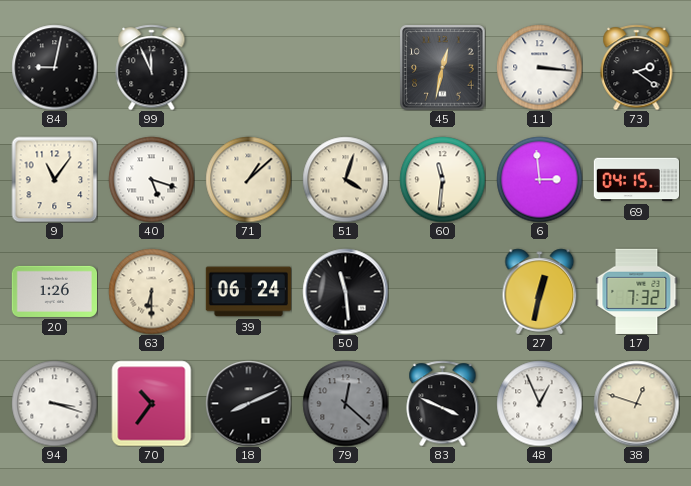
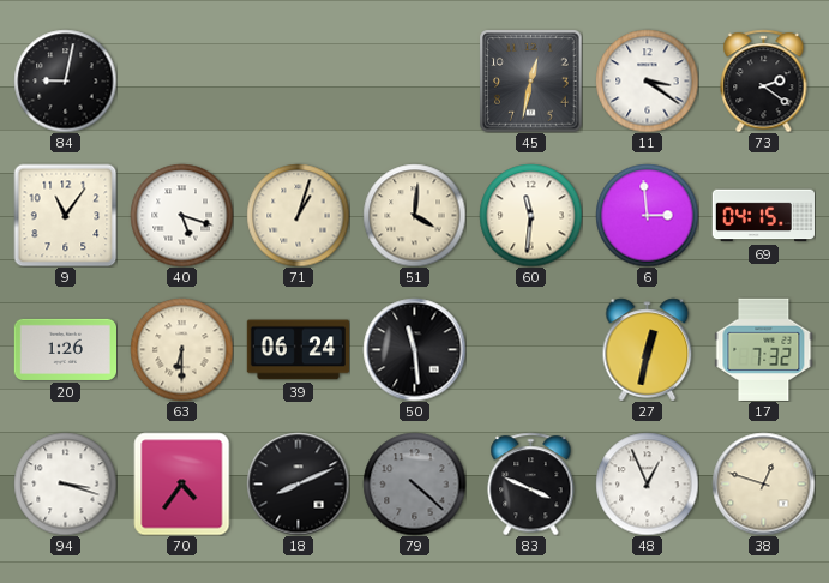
99: 11:56 -> none (152, 67)
11: 3:16 -> 3:21 (647, 80)
71: 1:08 -> 1:03 (298, 215)
51: 4:03 -> 4:01 (414, 215)
70: 10:36 -> 4:36 (182, 483)
79: 12:22 -> 4:22 (414, 483)
